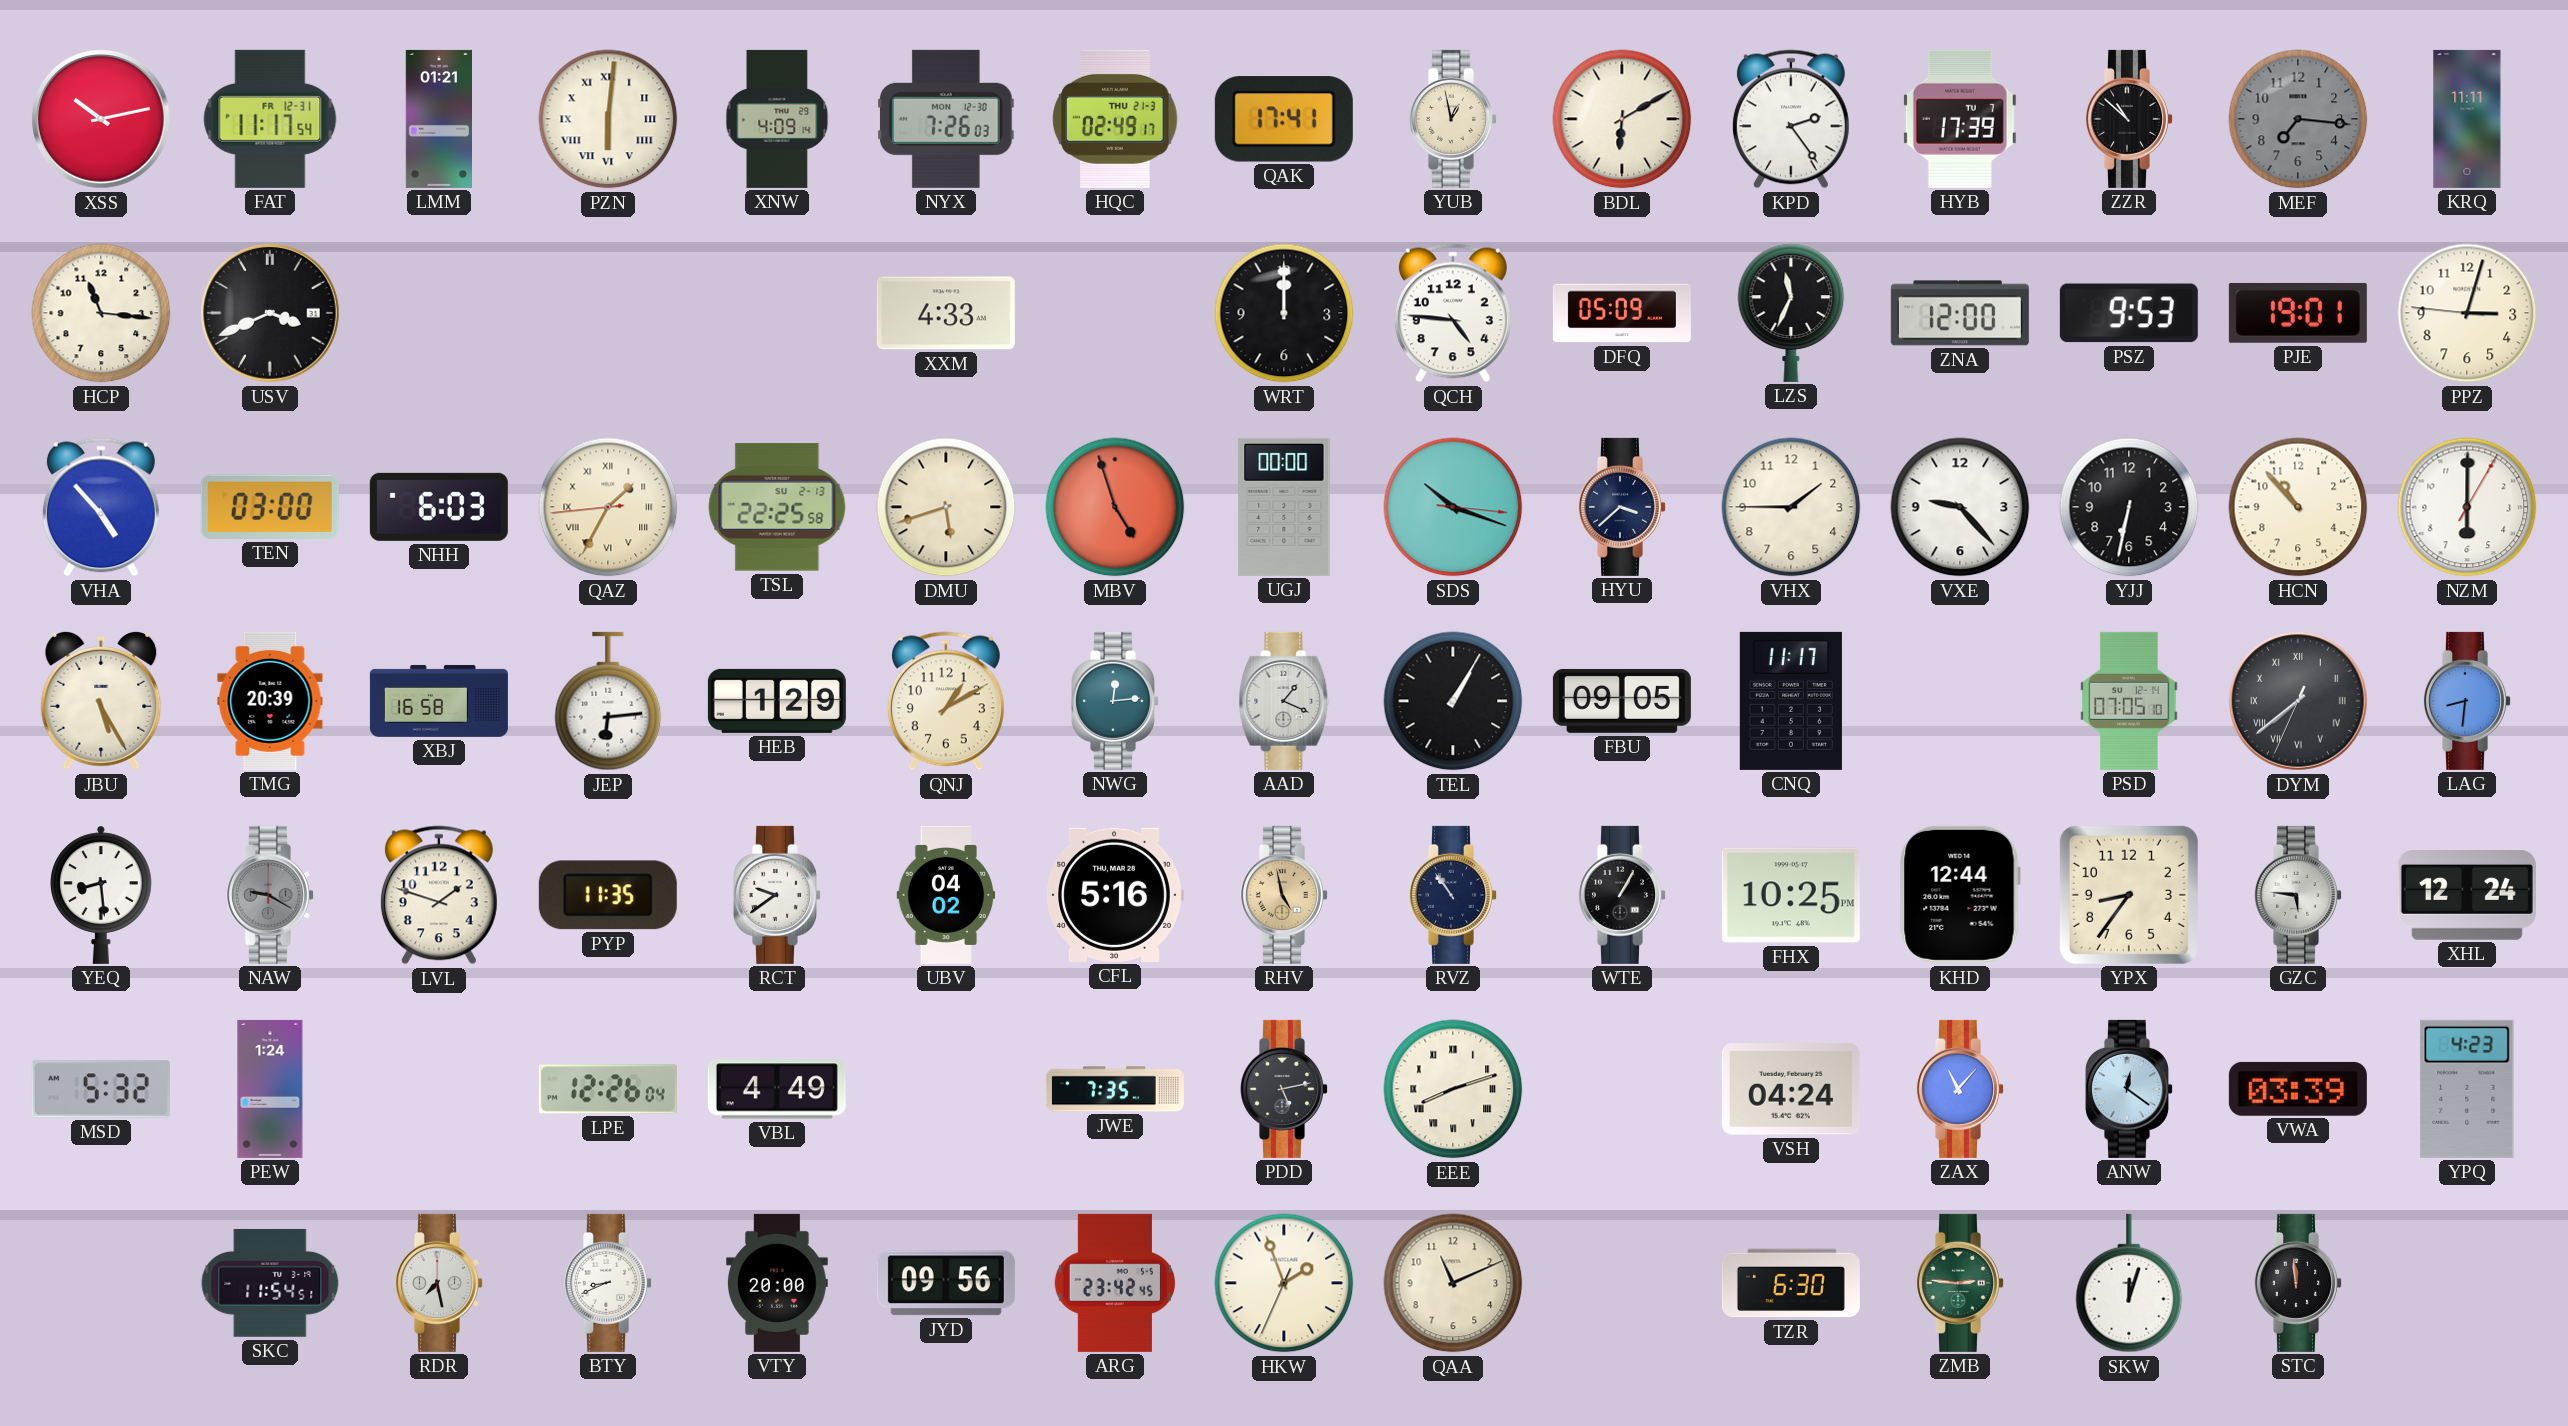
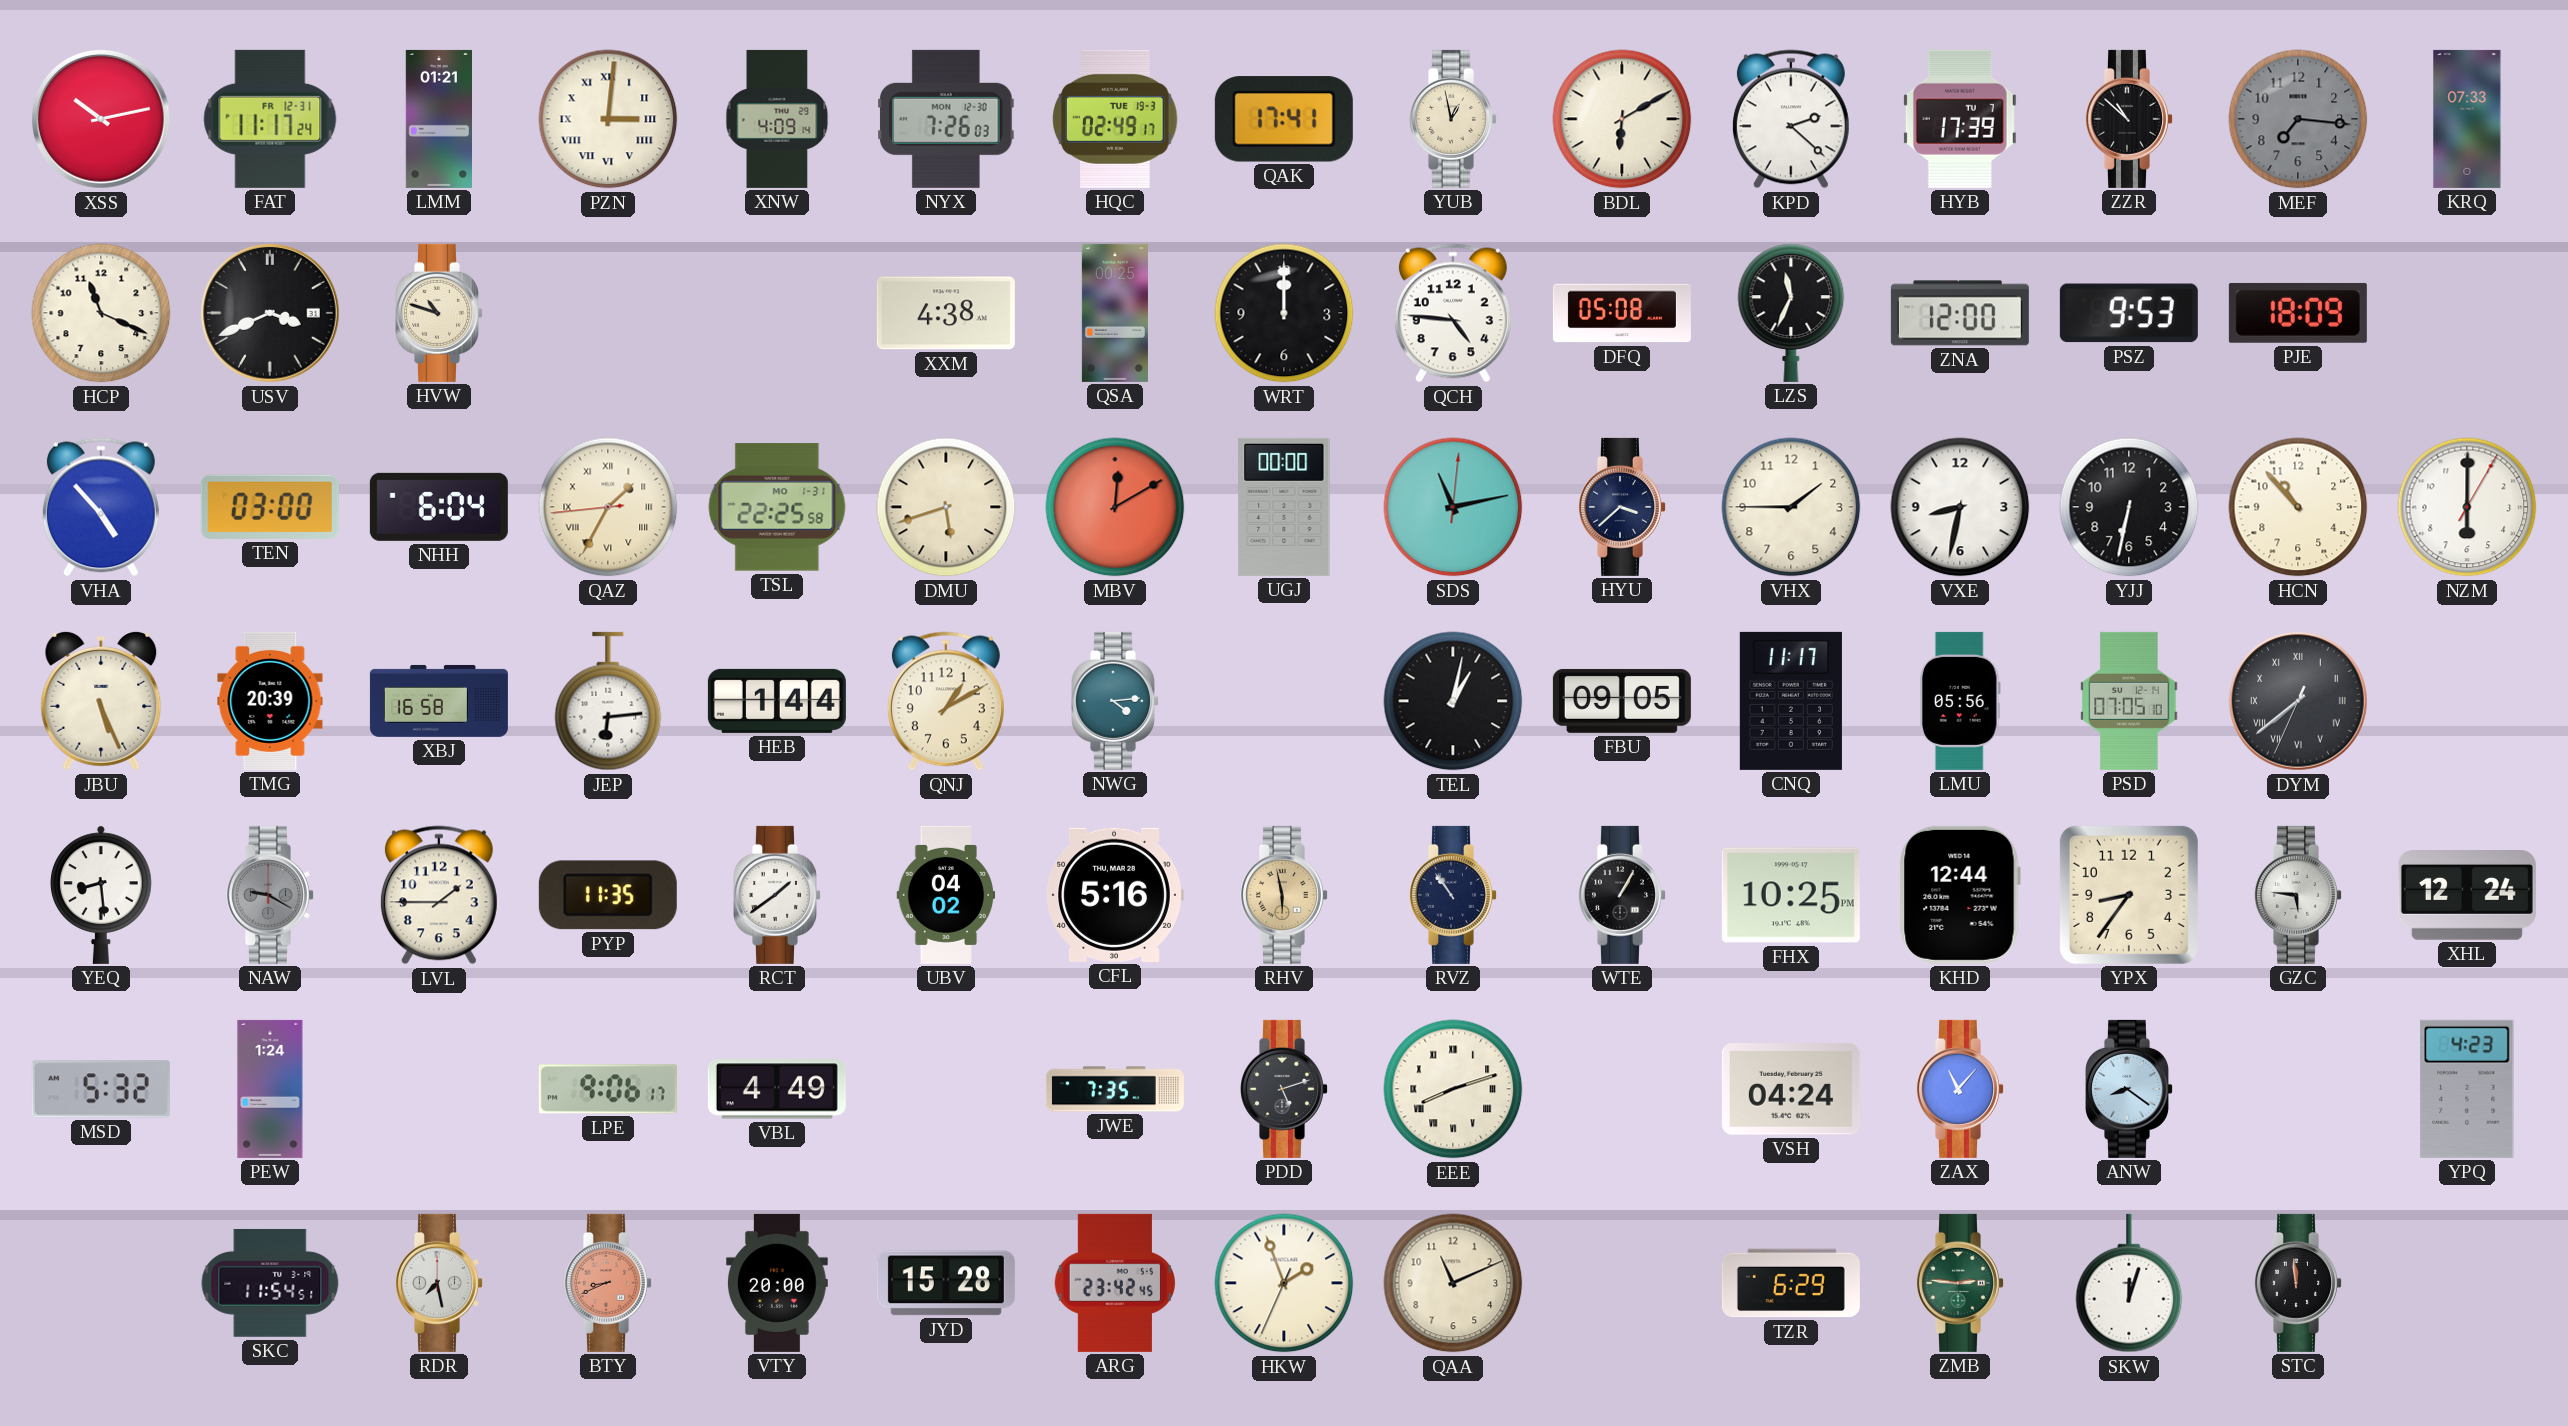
FAT: 11:17:54 -> 11:17:24 (270, 119)
PZN: 6:01 -> 3:01 (608, 119)
HQC date: THU 21-3 -> TUE 19-3 (1115, 119)
KPD: 2:24 -> 2:22 (1791, 119)
KRQ: 11:11 -> 07:33 (2467, 119)
HCP: 11:16 -> 11:19 (101, 313)
HVW: none -> 10:48 (440, 313)
XXM: 4:33 -> 4:38 (946, 313)
QSA: none -> 00:25 (1115, 313)
DFQ: 05:09 -> 05:08 (1622, 313)
PJE: 19:01 -> 18:09 (2298, 313)
PPZ: 3:02 -> none (2467, 313)
NHH: 6:03 -> 6:04 (439, 507)
TSL date: SU 2-13 -> MO 1-31 (777, 507)
MBV: 4:57 -> 12:10 (1115, 507)
SDS: 10:18 -> 11:13 (1453, 507)
VXE: 9:23 -> 8:32 (1960, 507)
JBU: 5:25 -> 5:26 (101, 701)
HEB: 1:29 -> 1:44 (777, 701)
NWG: 12:14 -> 4:14 (1116, 701)
AAD: 1:19 -> none (1284, 701)
TEL: 1:05 -> 1:02 (1453, 701)
LMU: none -> 05:56 (1960, 701)
LAG: 8:31 -> none (2468, 701)
LVL: 1:48 -> 1:45 (439, 895)
RCT: 9:39 -> 1:39 (778, 895)
RHV: 4:58 -> 5:58 (1285, 895)
LPE: 12:26 -> 9:06 (608, 1089)
PDD: 5:13 -> 5:12 (1285, 1089)
ANW: 12:21 -> 8:21 (2130, 1089)
VWA: 03:39 -> none (2298, 1089)
BTY dial: white -> salmon (609, 1283)
JYD: 09:56 -> 15:28 (946, 1283)
TZR: 6:30 -> 6:29 (1791, 1283)
